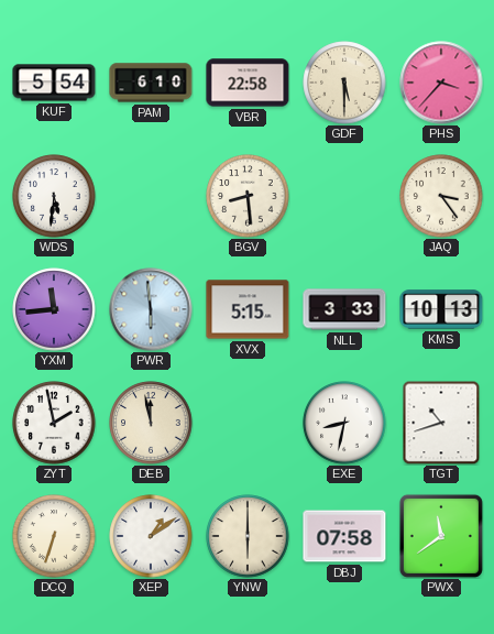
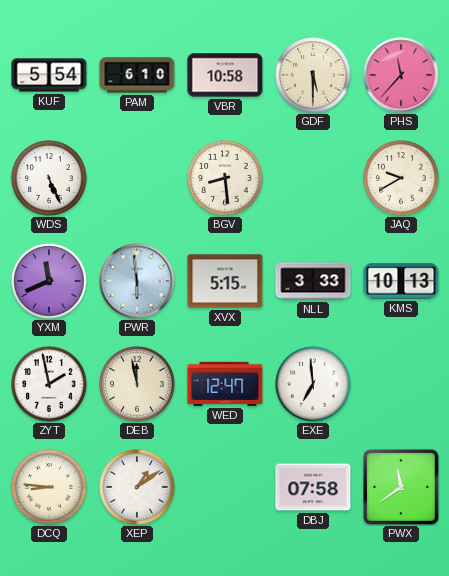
VBR: 22:58 -> 10:58 (225, 75)
PHS: 3:37 -> 11:37 (401, 75)
WDS: 5:31 -> 5:26 (49, 178)
JAQ: 3:24 -> 9:40 (401, 178)
YXM: 11:44 -> 11:41 (49, 281)
WED: none -> 12:47 (225, 384)
EXE: 8:32 -> 6:59 (313, 384)
TGT: 10:42 -> none (441, 423)
DCQ: 6:33 -> 8:46 (49, 487)
YNW: 6:00 -> none (248, 536)
